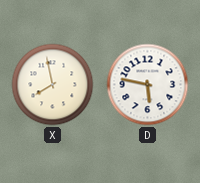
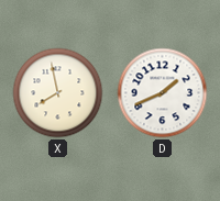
D: 5:47 -> 1:41 (163, 93)
